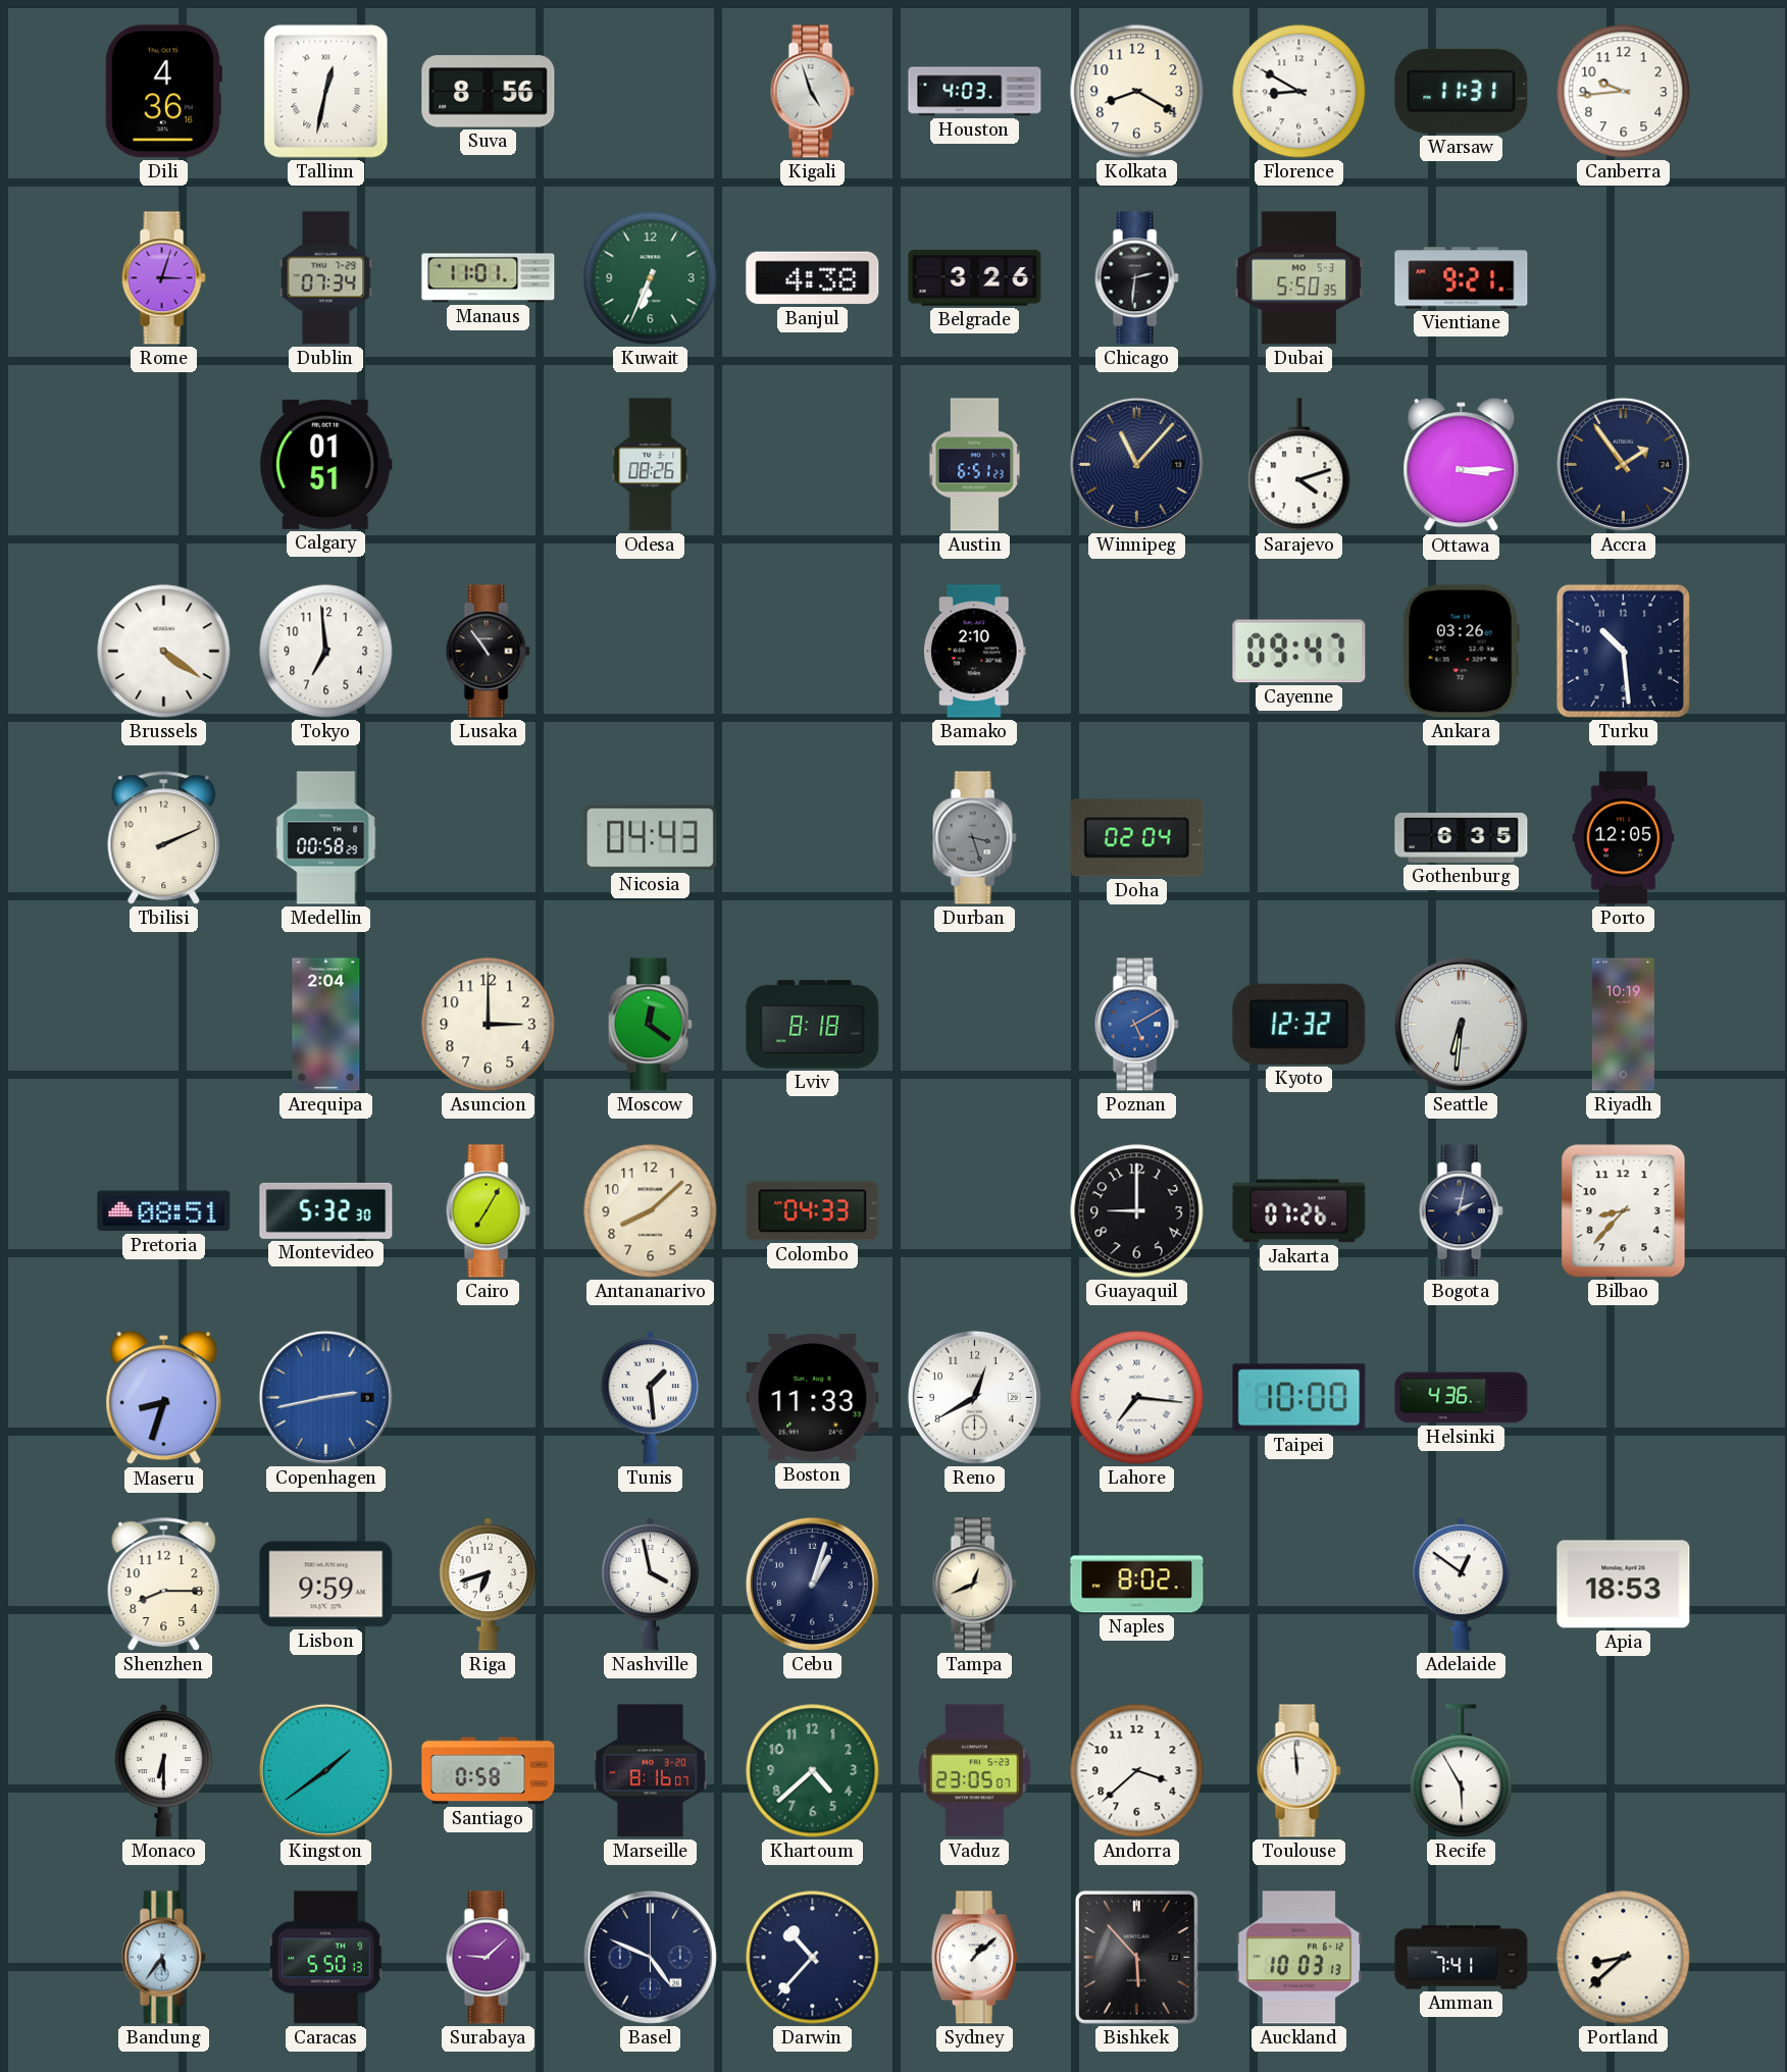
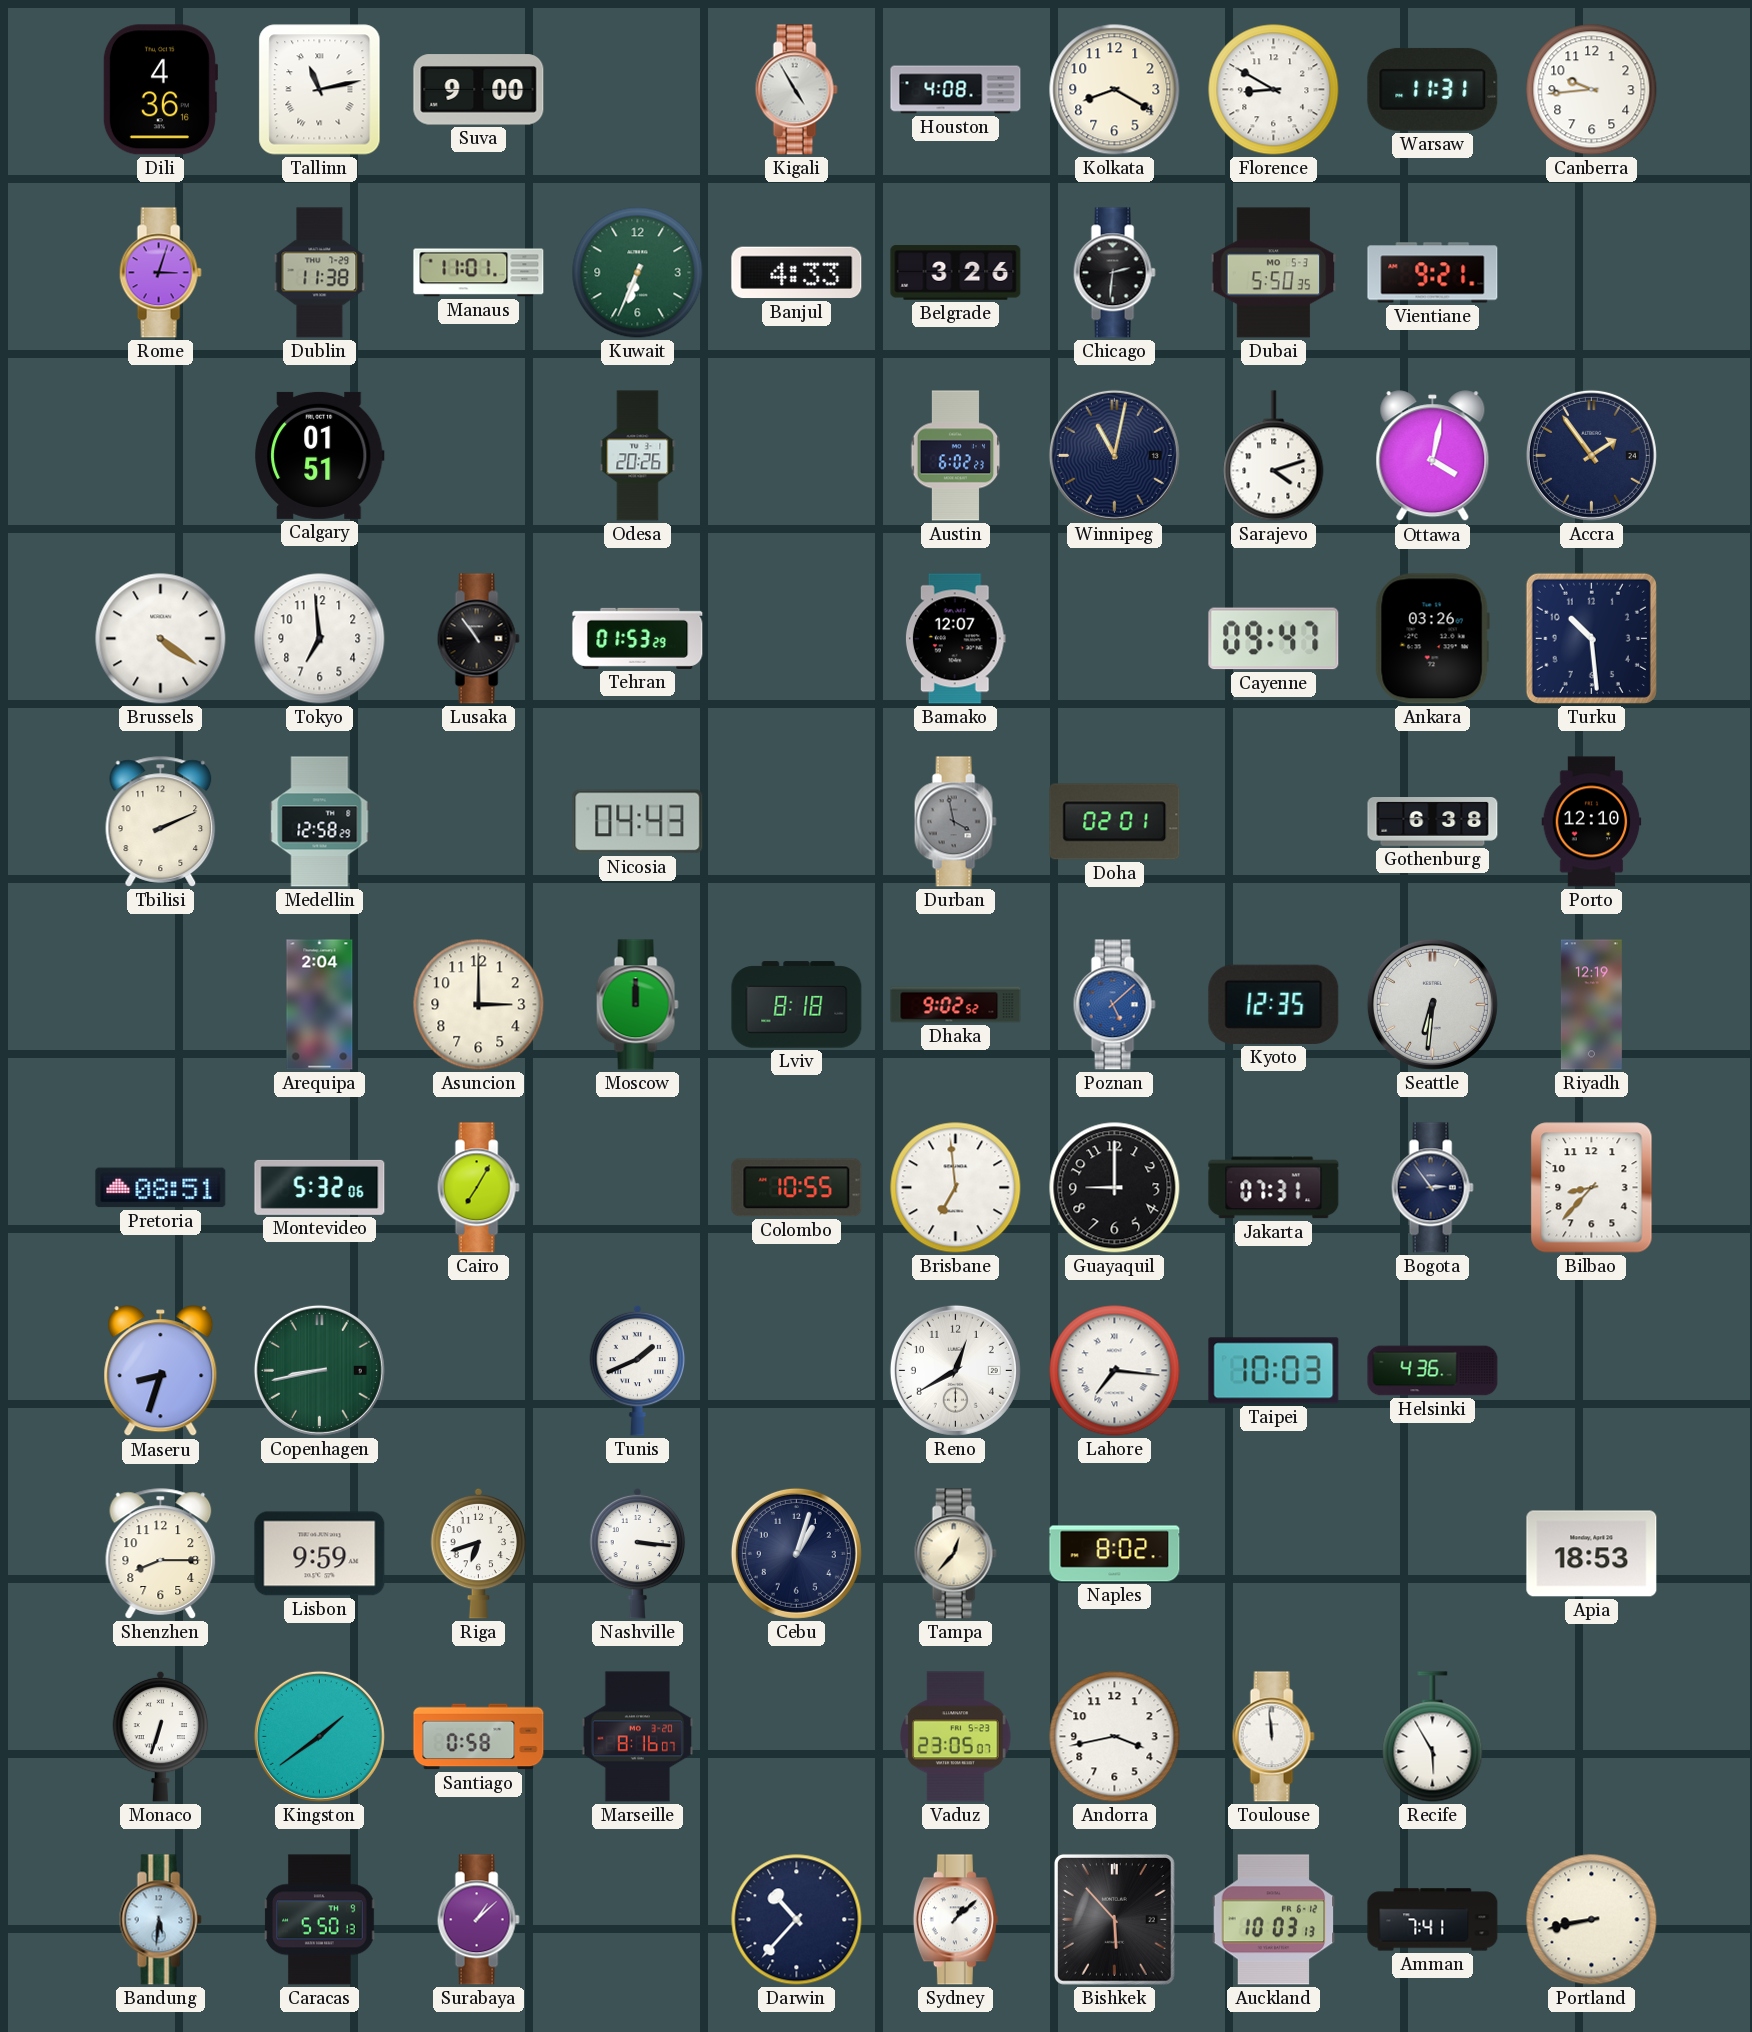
Tallinn: 12:32 -> 11:13 (320, 90)
Suva: 8:56 -> 9:00 (479, 90)
Kigali: 4:57 -> 4:55 (796, 90)
Houston: 4:03 -> 4:08 (956, 90)
Dublin: 07:34 -> 11:38 (320, 273)
Banjul: 4:38 -> 4:33 (797, 273)
Odesa: 08:26 -> 20:26 (638, 456)
Austin: 6:51 -> 6:02 (956, 456)
Winnipeg: 11:07 -> 11:02 (1114, 455)
Ottawa: 3:15 -> 4:02 (1433, 456)
Tehran: none -> 01:53 (638, 638)
Bamako: 2:10 -> 12:07 (955, 639)
Medellin: 00:58 -> 12:58 (320, 822)
Durban: 3:27 -> 3:58 (955, 822)
Doha: 02:04 -> 02:01 (1115, 822)
Gothenburg: 6:35 -> 6:38 (1433, 822)
Porto: 12:05 -> 12:10 (1592, 822)
Moscow: 12:21 -> 12:00 (637, 1005)
Dhaka: none -> 9:02 (956, 1005)
Poznan: 5:10 -> 5:08 (1114, 1005)
Kyoto: 12:32 -> 12:35 (1274, 1004)
Riyadh: 10:19 -> 12:19 (1591, 1005)
Montevideo: 5:32:30 -> 5:32:06 (320, 1187)
Antananarivo: 8:08 -> none (651, 1211)
Colombo: 04:33 -> 10:55 (797, 1188)
Brisbane: none -> 6:59 (956, 1188)
Jakarta: 07:26 -> 07:31 (1274, 1188)
Bogota: 2:02 -> 2:54 (1432, 1188)
Copenhagen: 2:43 -> 8:43 (319, 1370)
Copenhagen dial: blue -> green (319, 1370)
Tunis: 1:29 -> 1:41 (638, 1370)
Boston: 11:33 -> none (813, 1398)
Taipei: 10:00 -> 10:03 (1274, 1371)
Nashville: 3:58 -> 3:16 (638, 1553)
Tampa: 12:41 -> 12:37 (955, 1554)
Adelaide: 12:51 -> none (1462, 1584)
Monaco: 6:30 -> 6:33 (161, 1736)
Khartoum: 4:38 -> none (813, 1771)
Andorra: 3:38 -> 3:43 (1115, 1737)
Bandung: 5:36 -> 5:31 (160, 1920)
Surabaya: 9:08 -> 1:08 (478, 1920)
Basel: 4:49 -> none (650, 1957)
Portland: 8:38 -> 8:43 (1592, 1920)
